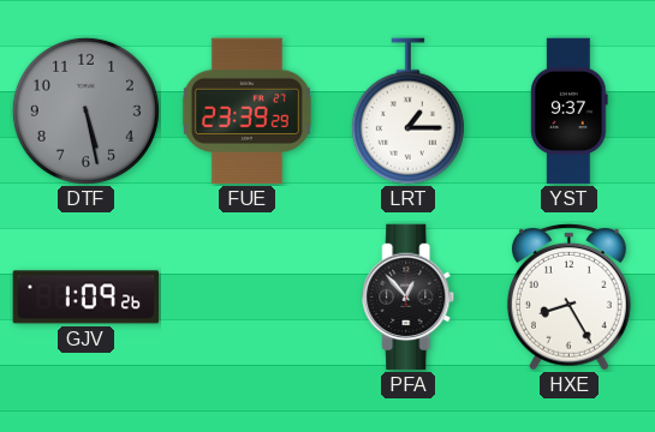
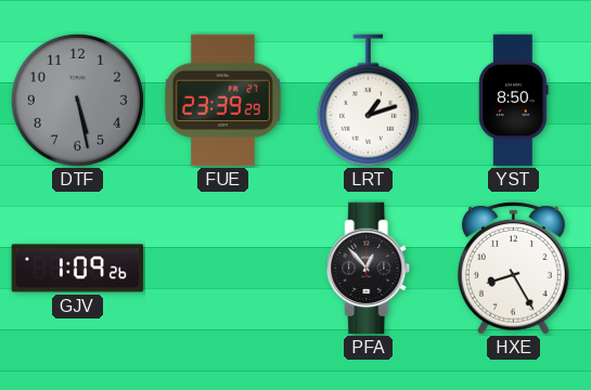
LRT: 1:15 -> 1:12 (368, 101)
YST: 9:37 -> 8:50 (514, 101)
